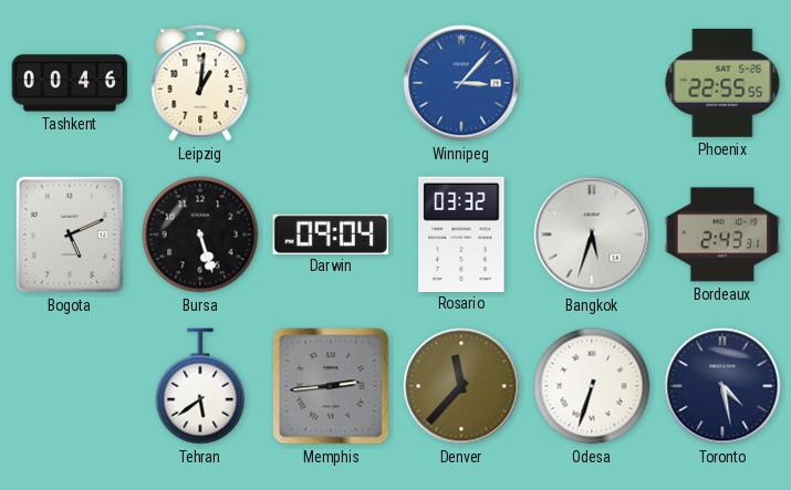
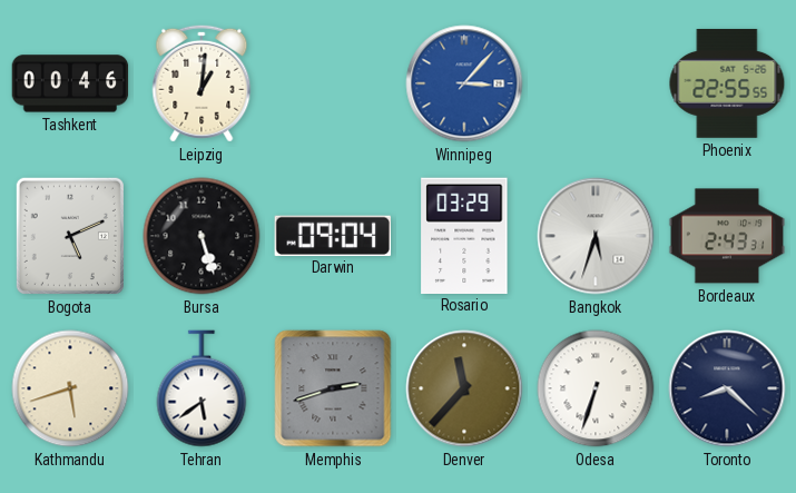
Rosario: 03:32 -> 03:29 (464, 235)
Kathmandu: none -> 5:42 (70, 388)
Memphis: 2:44 -> 2:42 (333, 388)
Toronto: 4:28 -> 8:22 (727, 388)
